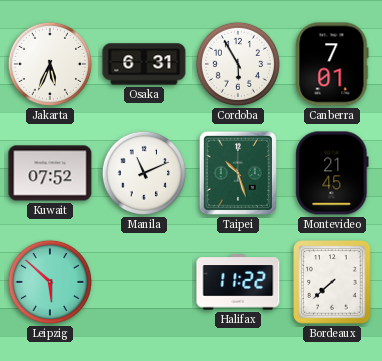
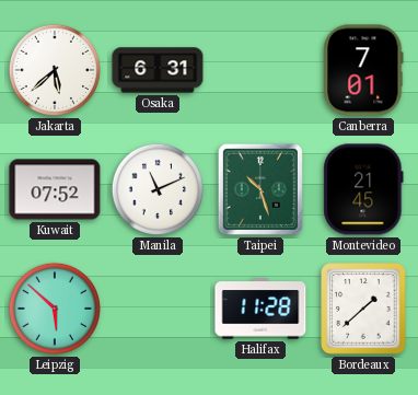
Jakarta: 5:34 -> 5:38 (55, 70)
Cordoba: 5:55 -> none (238, 64)
Halifax: 11:22 -> 11:28 (260, 309)
Bordeaux: 7:38 -> 1:38 (363, 309)
